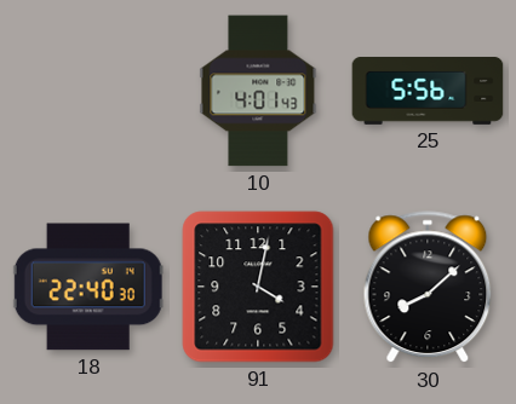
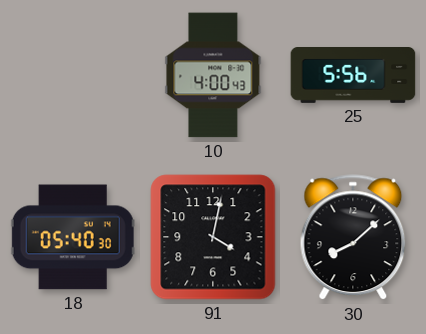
10: 4:01 -> 4:00 (213, 75)
18: 22:40 -> 05:40 (73, 237)
